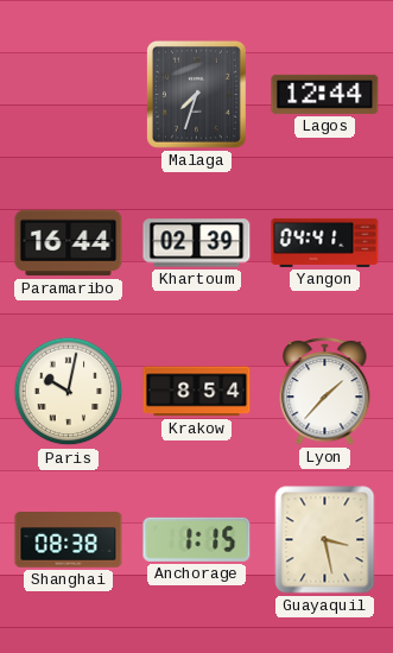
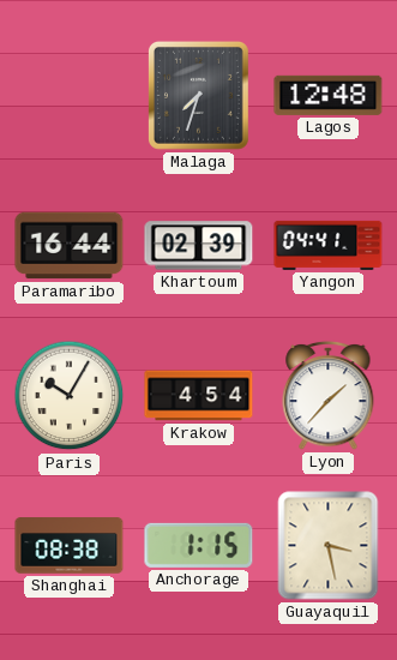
Lagos: 12:44 -> 12:48 (329, 95)
Paris: 10:02 -> 10:05 (70, 396)
Krakow: 8:54 -> 4:54 (199, 396)
